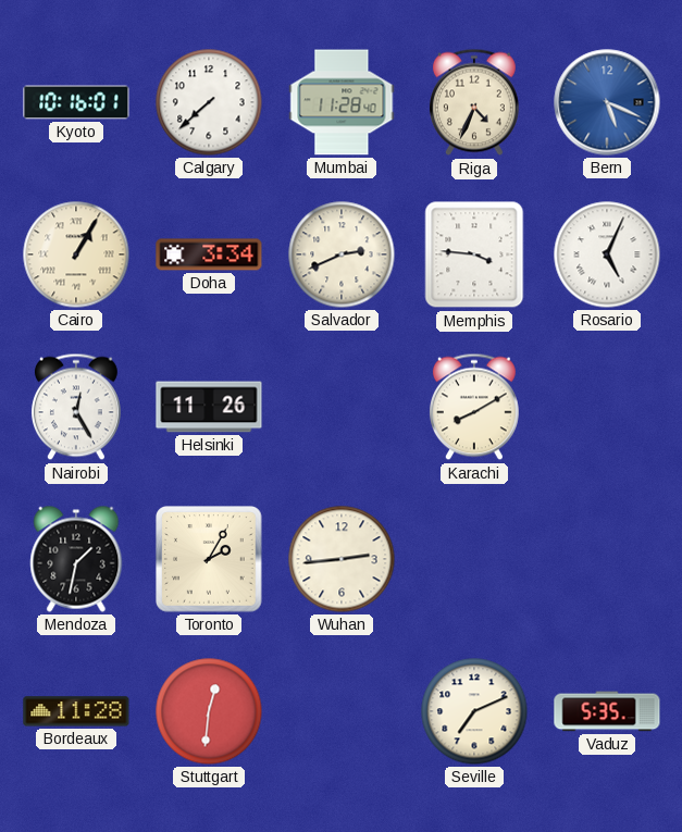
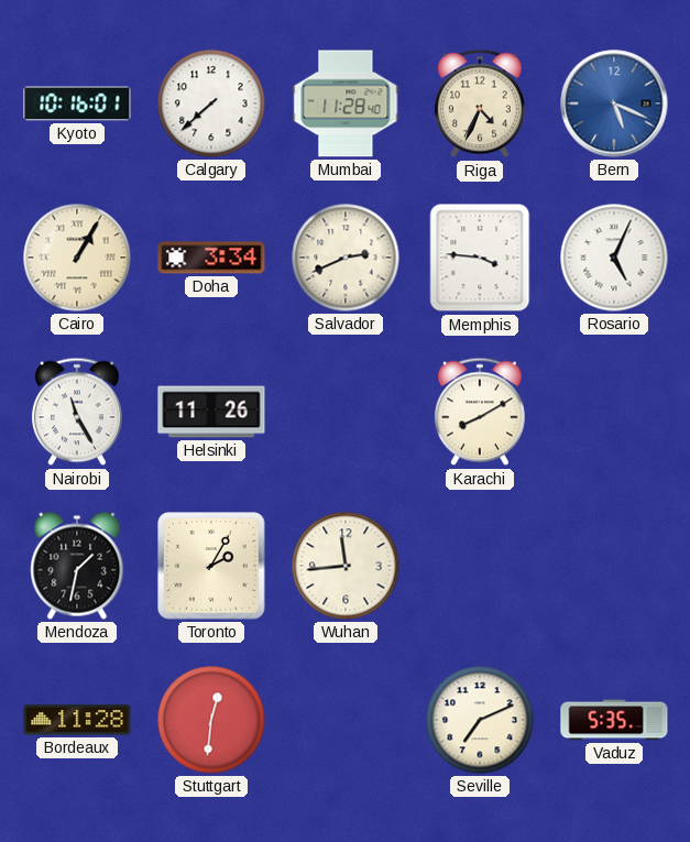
Nairobi: 12:25 -> 11:25 (77, 412)
Wuhan: 2:44 -> 11:44 (346, 566)
